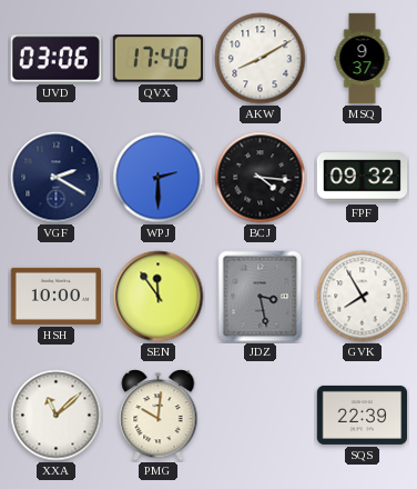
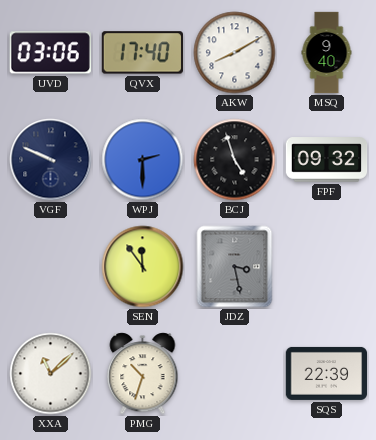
MSQ: 9:37 -> 9:40 (327, 53)
VGF: 2:20 -> 9:49 (51, 160)
BCJ: 4:16 -> 4:57 (235, 160)
HSH: 10:00 -> none (57, 296)
GVK: 7:55 -> none (363, 297)
PMG: 10:01 -> 10:33 (143, 374)
